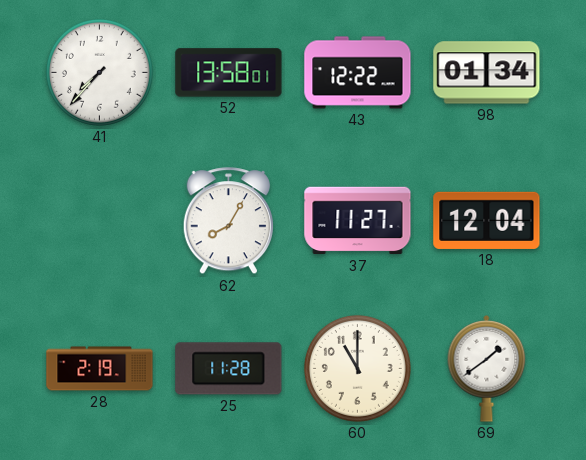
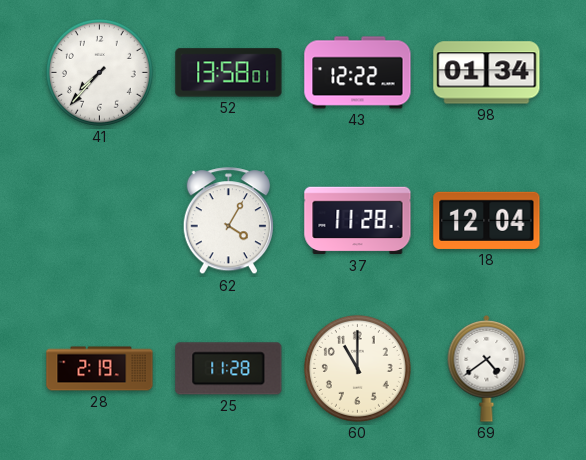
62: 8:05 -> 4:05 (228, 221)
37: 11:27 -> 11:28 (358, 221)
69: 1:39 -> 4:39 (487, 369)
